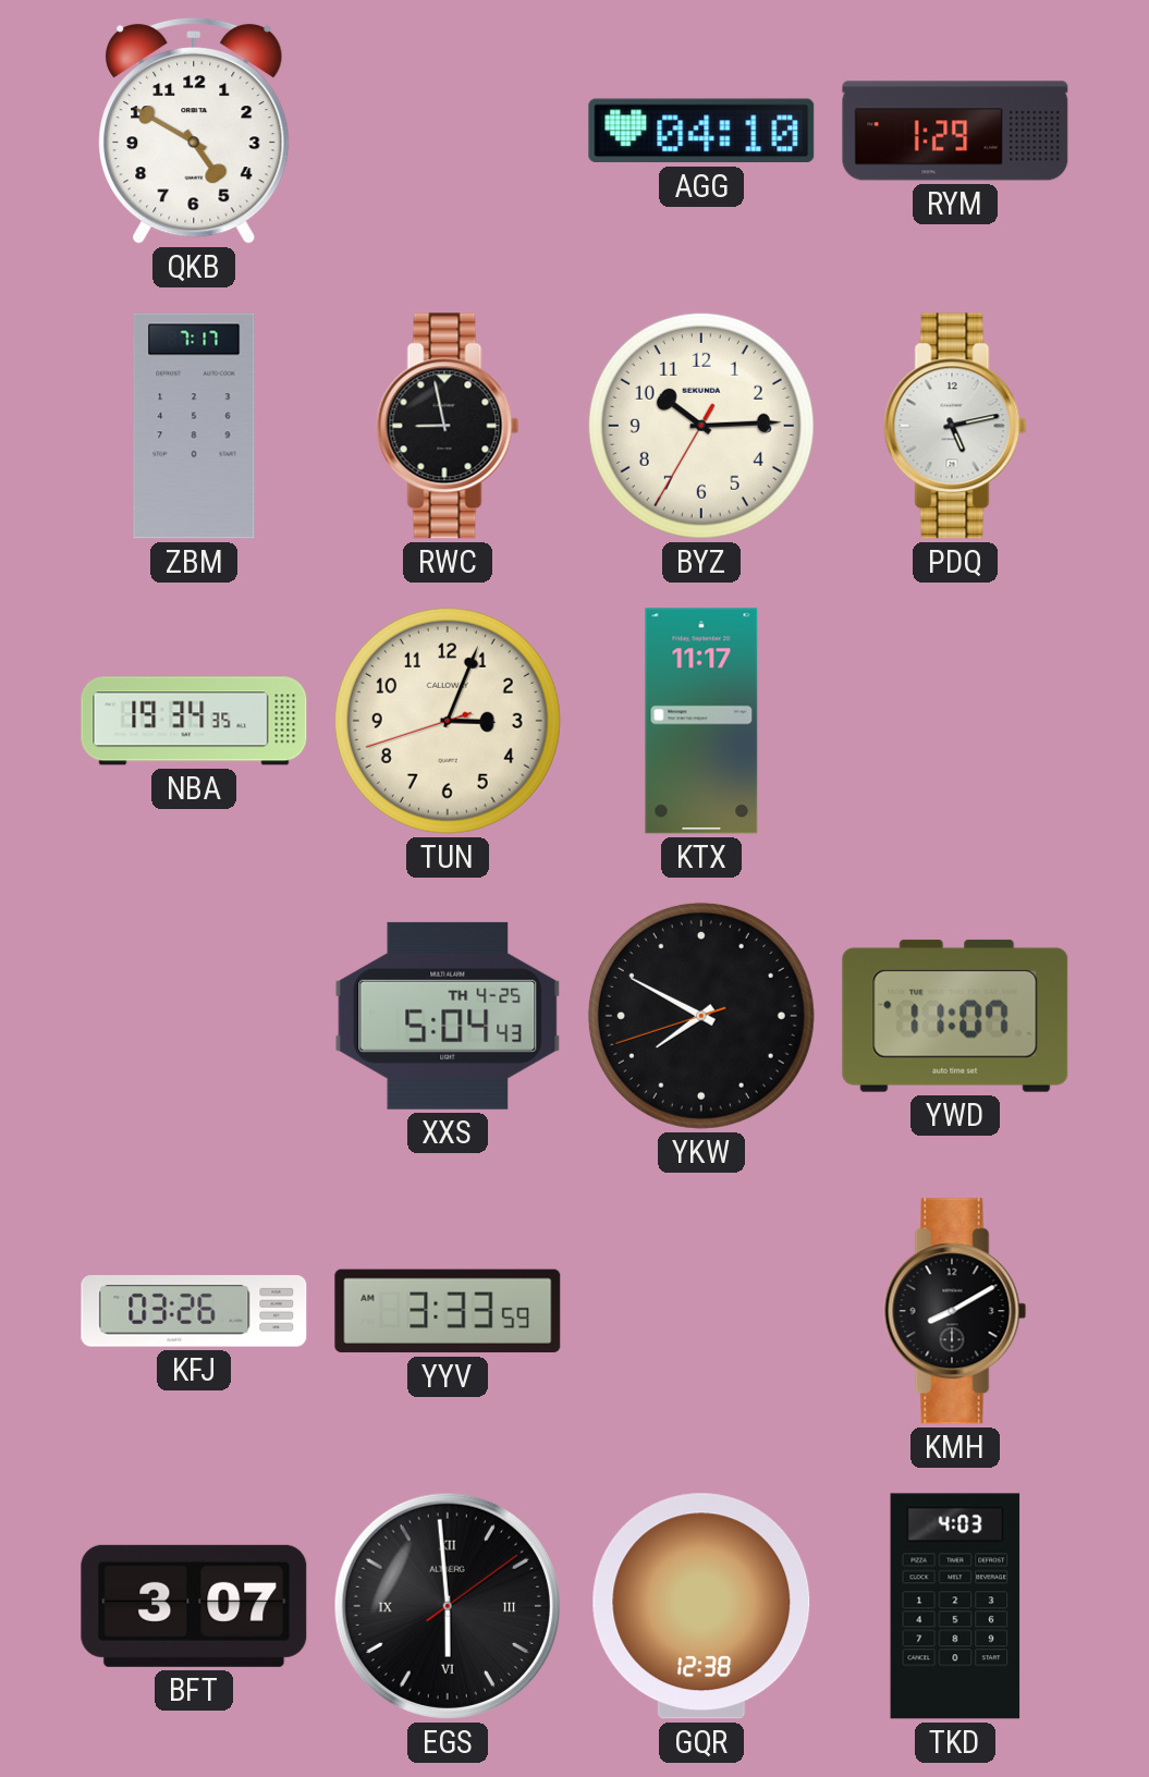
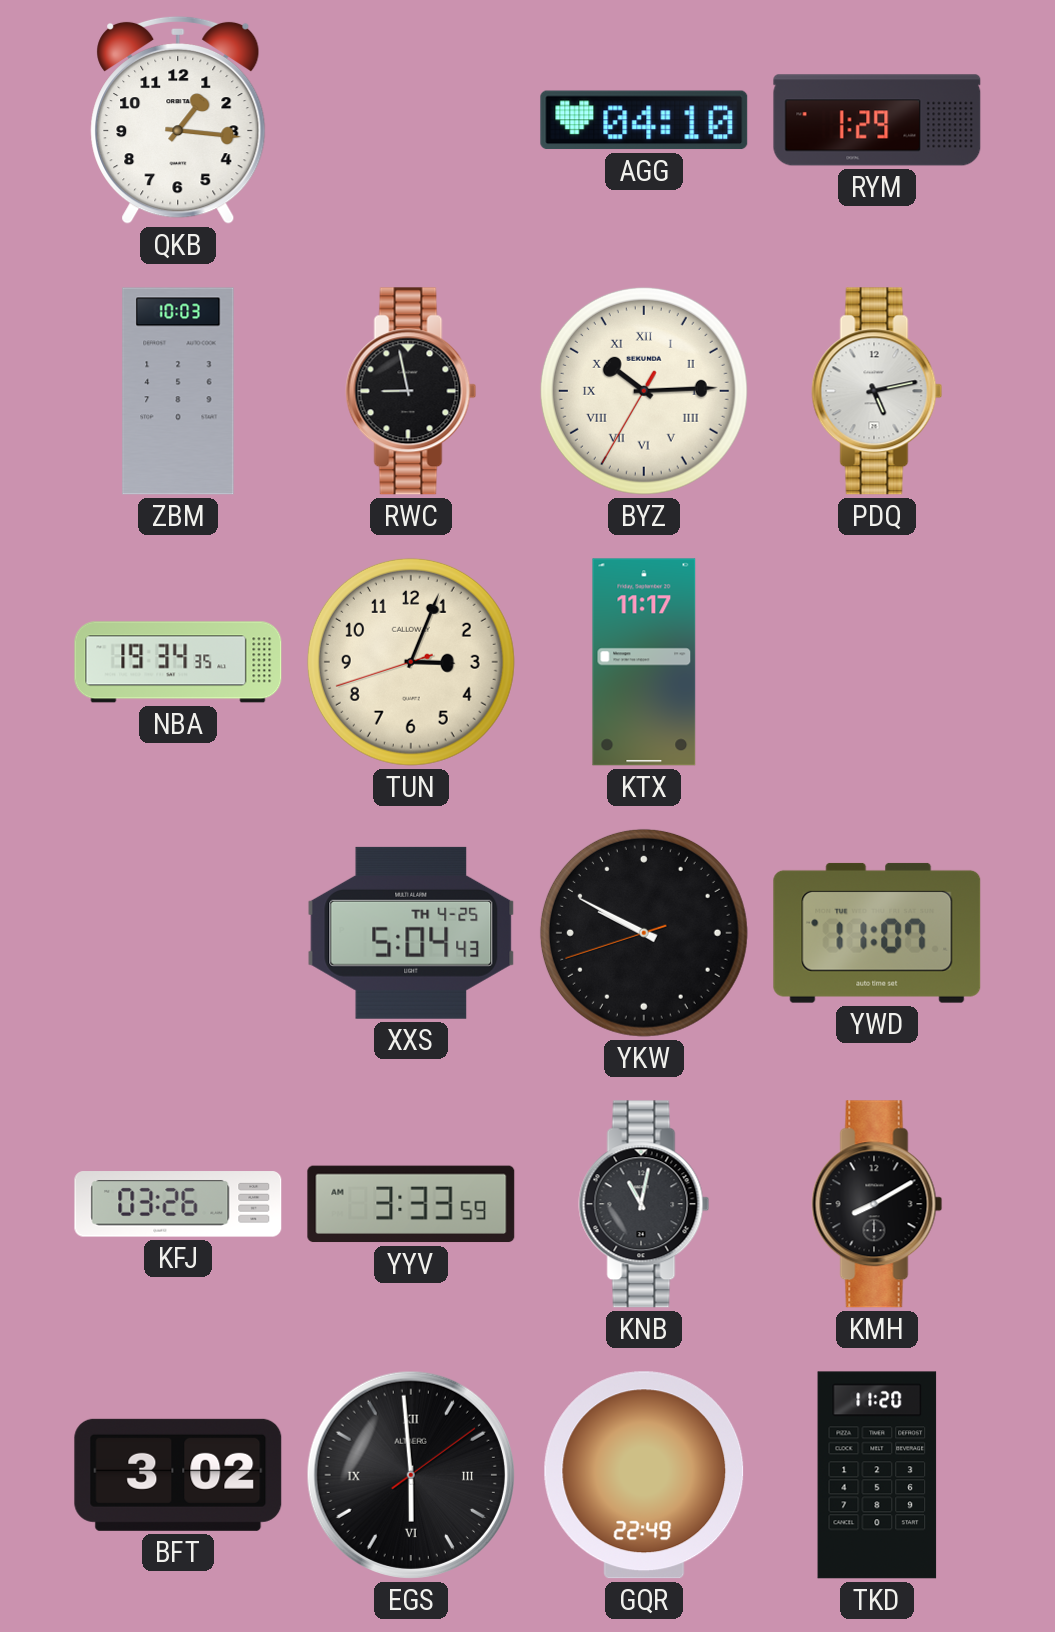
QKB: 4:50 -> 1:16 (178, 120)
ZBM: 7:17 -> 10:03 (178, 391)
BYZ numerals: Arabic -> Roman (644, 391)
YKW: 7:49 -> 9:49 (644, 933)
KNB: none -> 11:02 (644, 1204)
BFT: 3:07 -> 3:02 (178, 1475)
GQR: 12:38 -> 22:49 (644, 1475)
TKD: 4:03 -> 11:20 (877, 1475)
